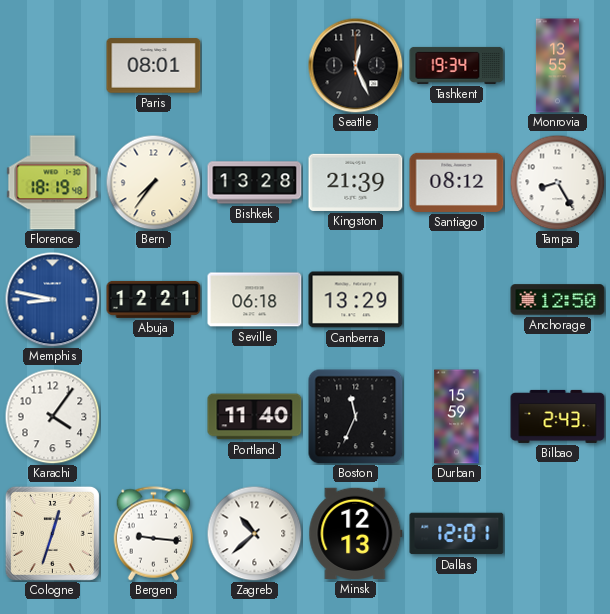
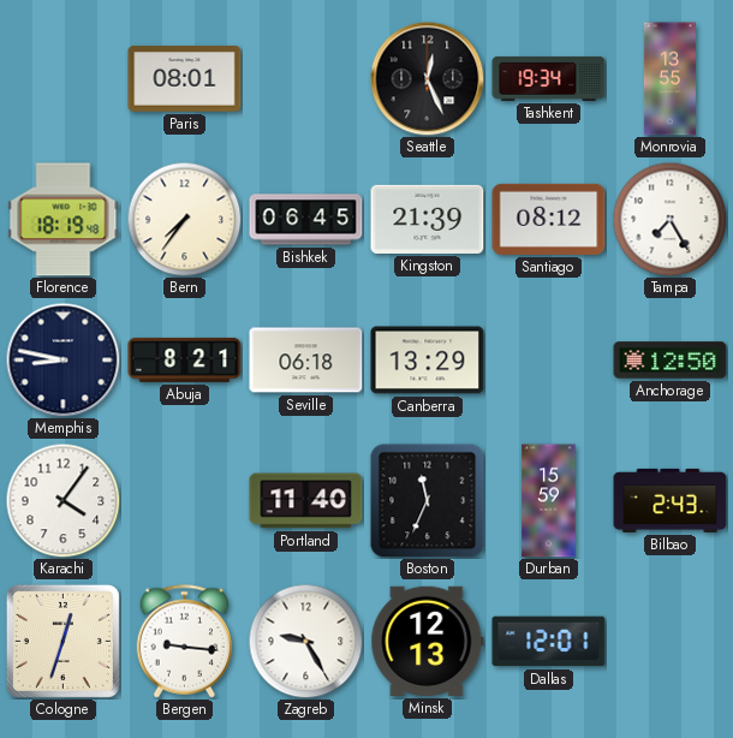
Bishkek: 13:28 -> 06:45 (306, 220)
Tampa: 8:25 -> 7:25 (669, 219)
Memphis dial: blue -> navy (62, 359)
Abuja: 12:21 -> 8:21 (185, 359)
Zagreb: 10:38 -> 9:25 (305, 641)
